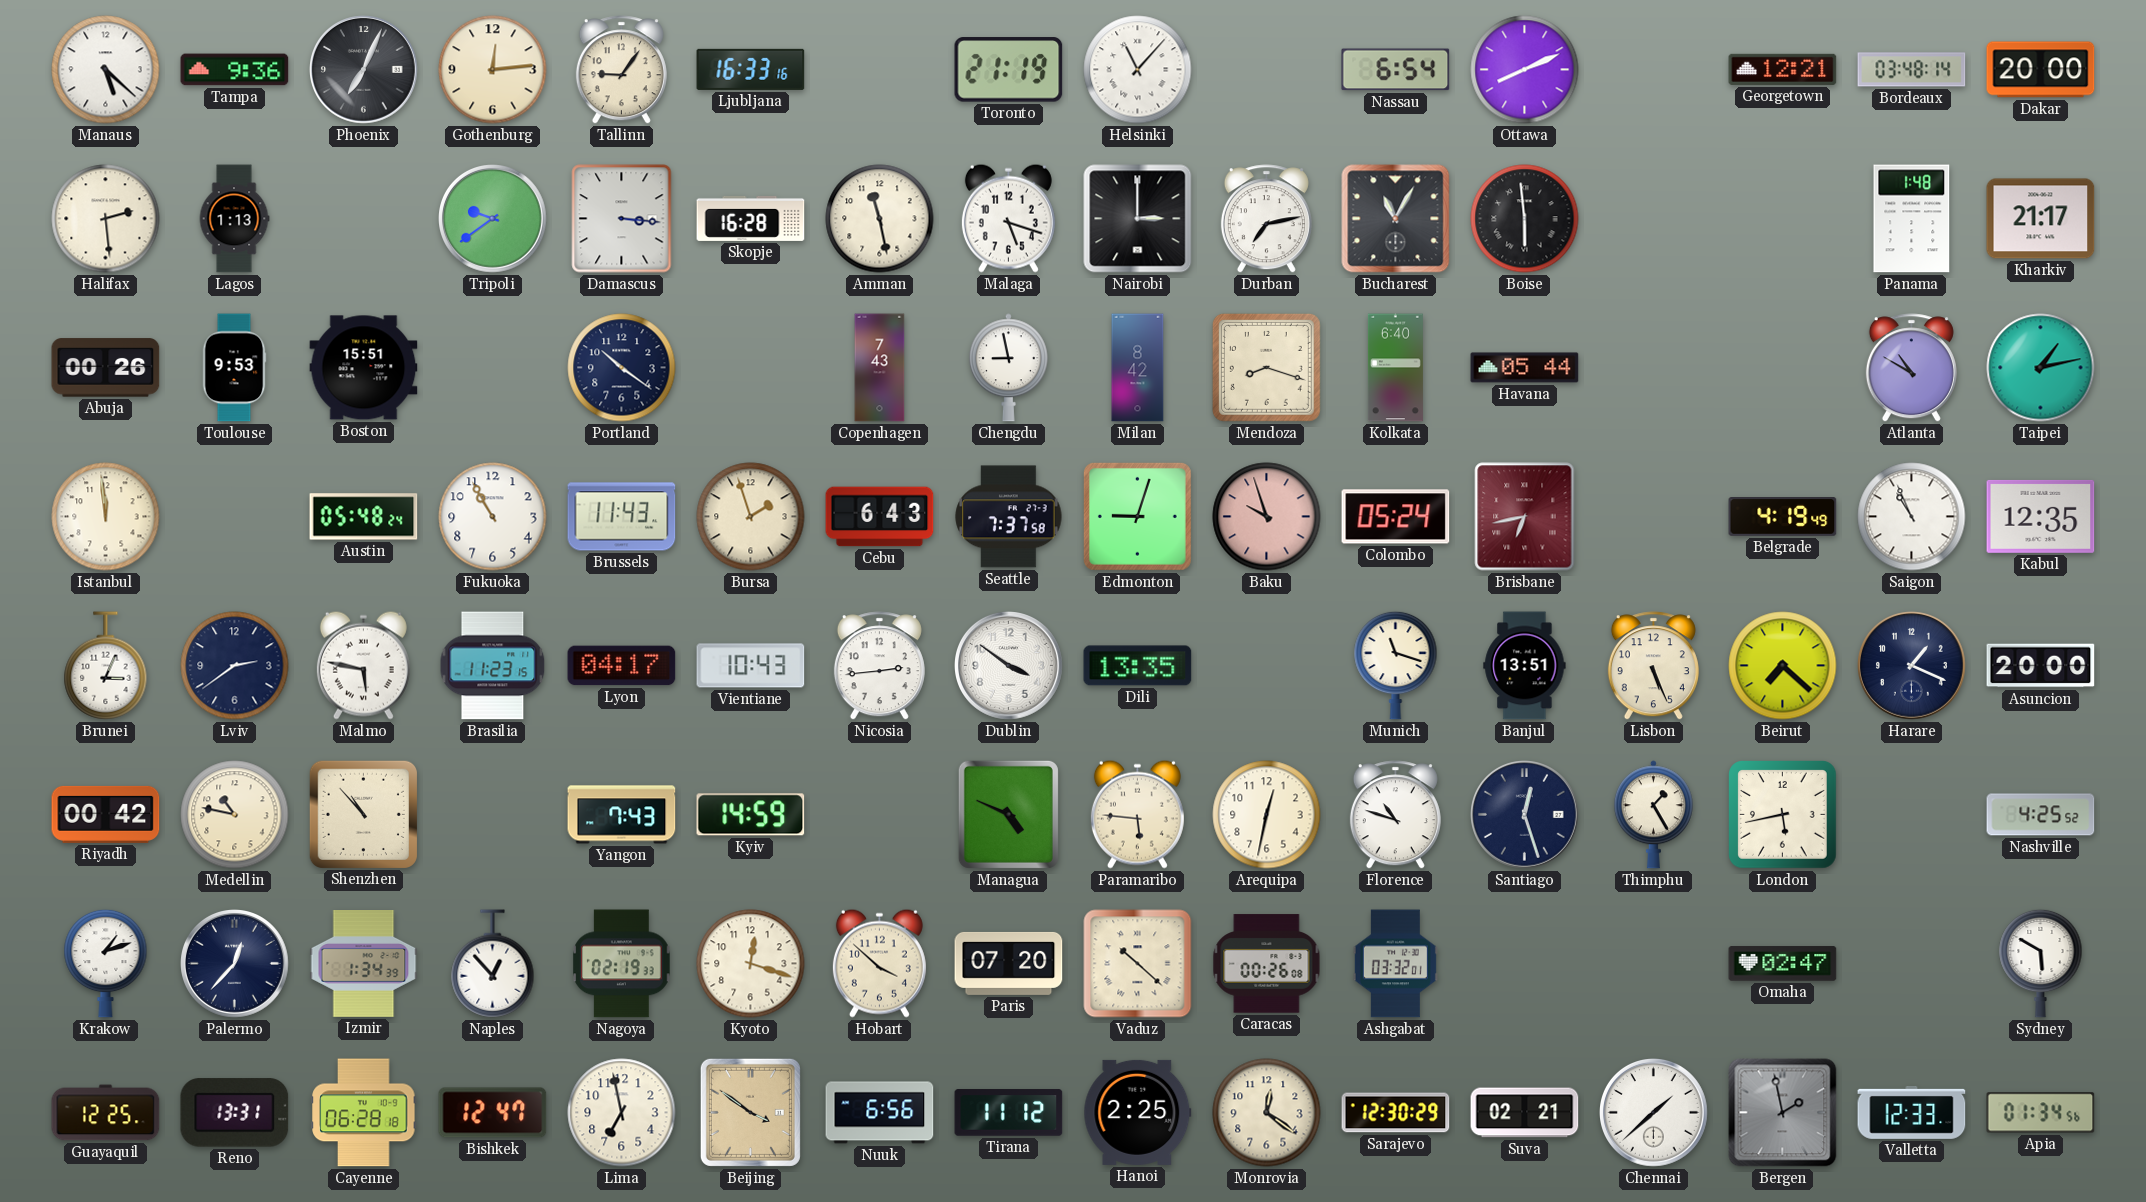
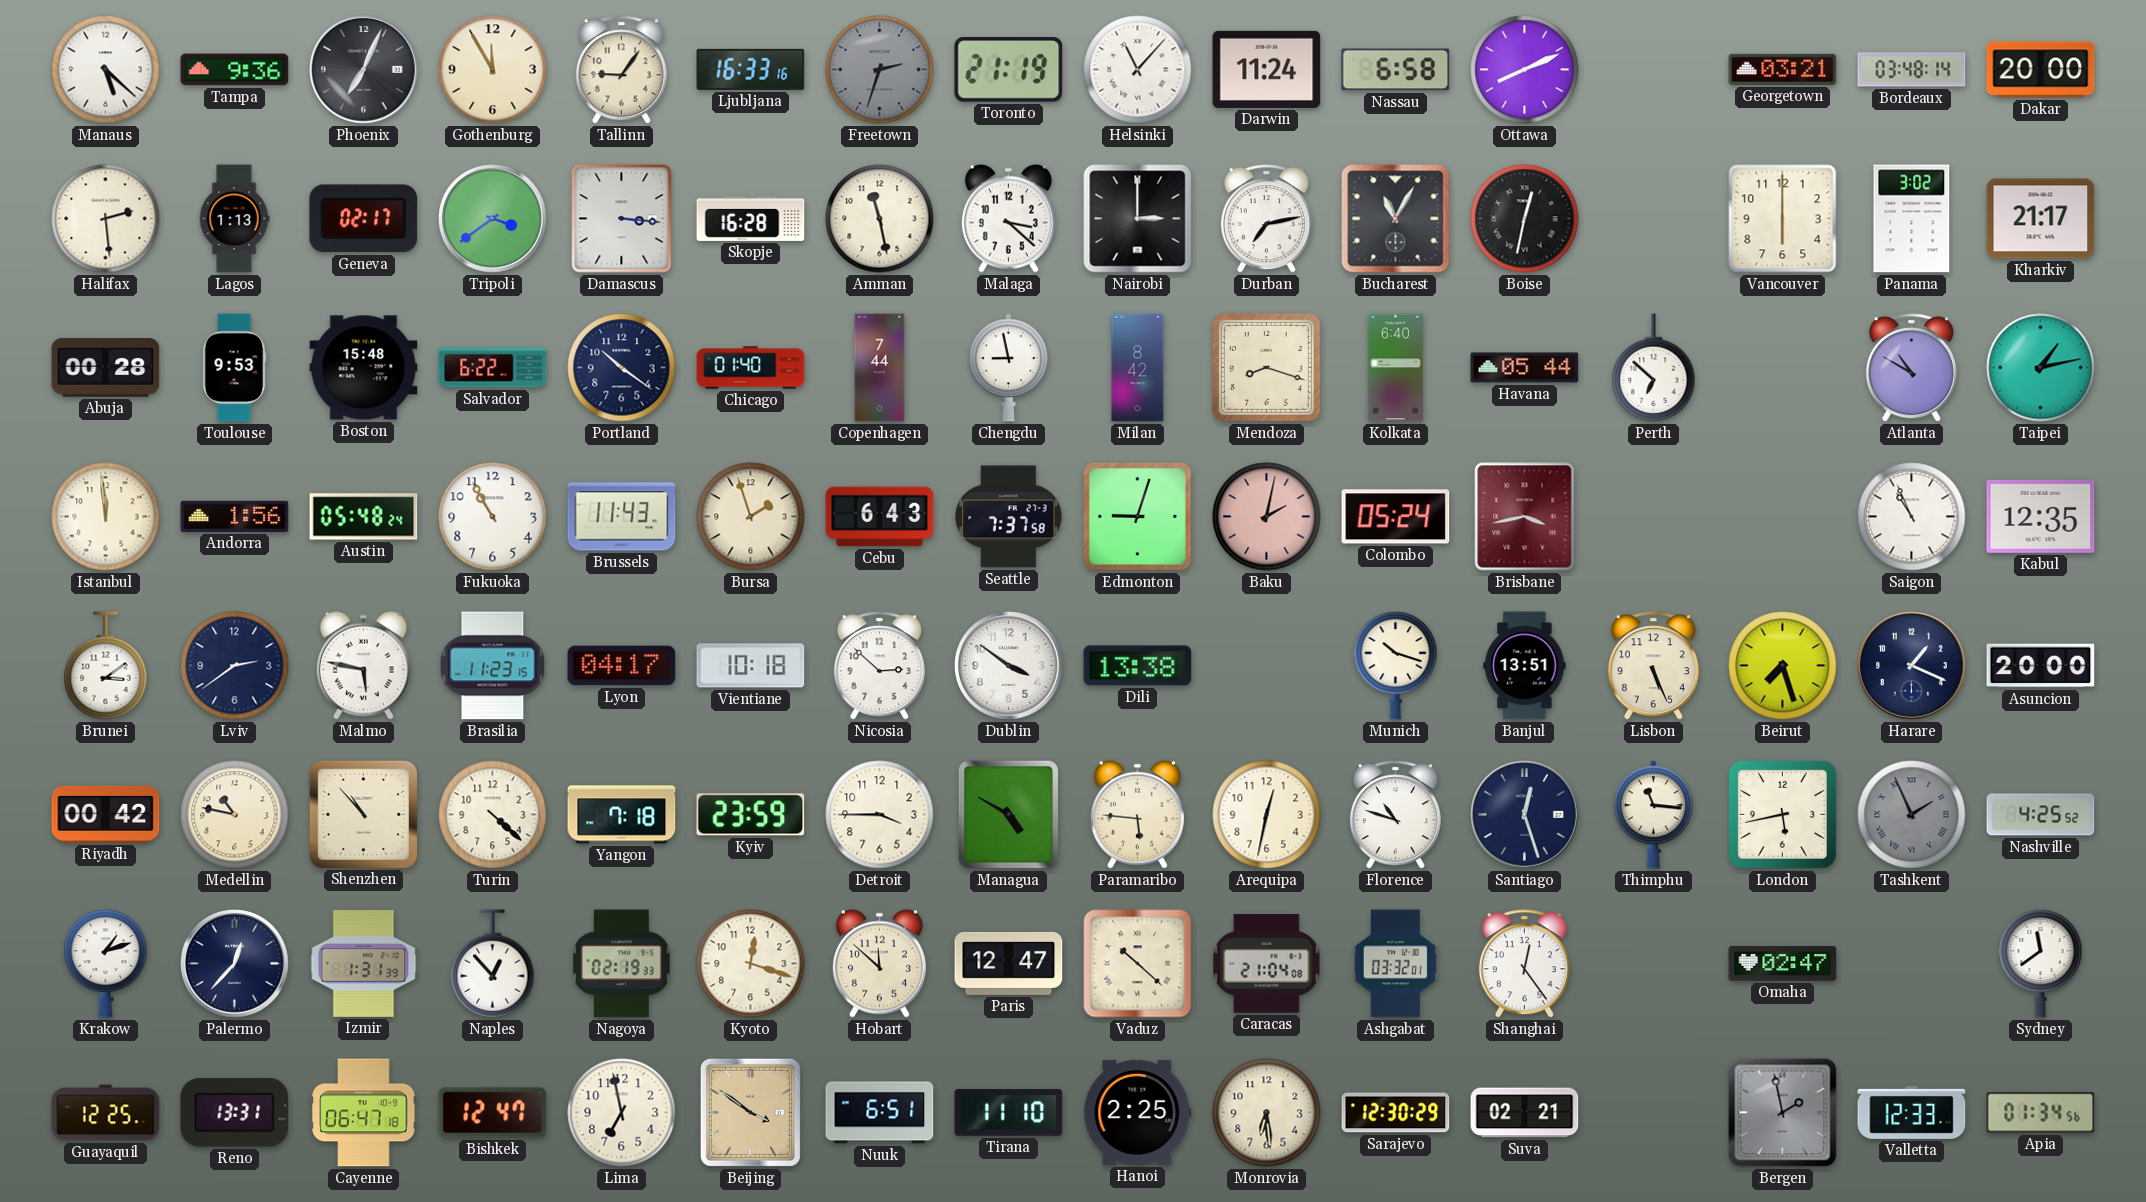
Gothenburg: 12:14 -> 11:55 (493, 70)
Freetown: none -> 2:33 (880, 70)
Darwin: none -> 11:24 (1267, 69)
Nassau: 6:54 -> 6:58 (1396, 70)
Georgetown: 12:21 -> 03:21 (1783, 69)
Geneva: none -> 02:17 (364, 219)
Tripoli: 9:39 -> 3:39 (493, 219)
Malaga: 5:18 -> 3:22 (1008, 218)
Boise: 5:59 -> 12:32 (1525, 219)
Vancouver: none -> 6:00 (1783, 219)
Panama: 1:48 -> 3:02 (1912, 219)
Abuja: 00:26 -> 00:28 (106, 368)
Boston: 15:51 -> 15:48 (364, 368)
Salvador: none -> 6:22 (493, 368)
Chicago: none -> 01:40 (751, 368)
Copenhagen: 7:43 -> 7:44 (880, 368)
Perth: none -> 6:52 (1654, 368)
Andorra: none -> 1:56 (235, 516)
Baku: 9:57 -> 2:02 (1267, 517)
Brisbane: 6:43 -> 3:43 (1525, 517)
Belgrade: 4:19 -> none (1783, 517)
Brunei: 3:04 -> 3:09 (106, 666)
Vientiane: 10:43 -> 10:18 (751, 666)
Nicosia: 2:44 -> 2:52 (879, 666)
Dili: 13:35 -> 13:38 (1138, 666)
Munich: 11:18 -> 10:18 (1396, 665)
Beirut: 7:22 -> 7:27 (1783, 666)
Turin: none -> 4:22 (493, 815)
Yangon: 7:43 -> 7:18 (622, 815)
Kyiv: 14:59 -> 23:59 (751, 815)
Detroit: none -> 3:45 (880, 815)
Managua: 4:49 -> 4:50 (1008, 814)
Thimphu: 1:25 -> 11:16 (1653, 815)
Tashkent: none -> 1:56 (1912, 815)
Izmir: 1:34 -> 1:31 (364, 964)
Hobart: 3:52 -> 11:52 (879, 963)
Paris: 07:20 -> 12:47 (1009, 963)
Caracas: 00:26 -> 21:04 (1267, 964)
Shanghai: none -> 12:24 (1524, 964)
Sydney: 5:50 -> 11:39 (2041, 963)
Cayenne: 06:28 -> 06:47 (364, 1113)
Nuuk: 6:56 -> 6:51 (880, 1113)
Tirana: 11:12 -> 11:10 (1009, 1113)
Monrovia: 12:21 -> 6:29 (1267, 1113)
Chennai: 1:38 -> none (1654, 1113)
